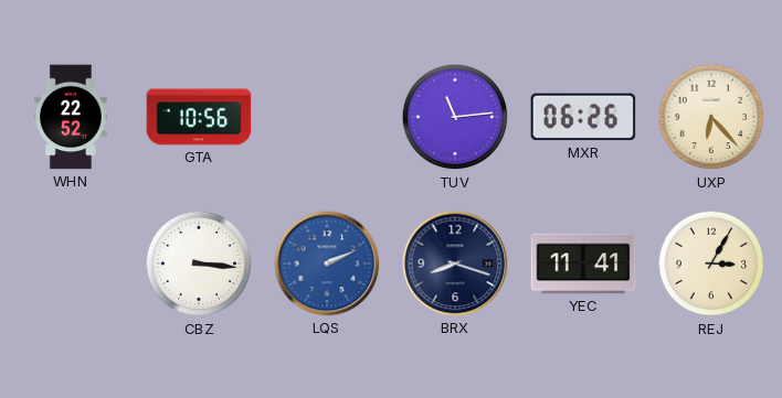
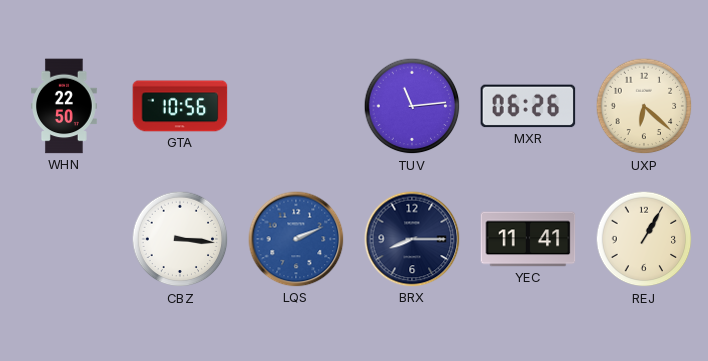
WHN: 22:52 -> 22:50 (65, 106)
UXP: 6:23 -> 6:22 (644, 106)
BRX: 8:18 -> 8:15 (412, 239)
REJ: 3:05 -> 1:05 (644, 239)
